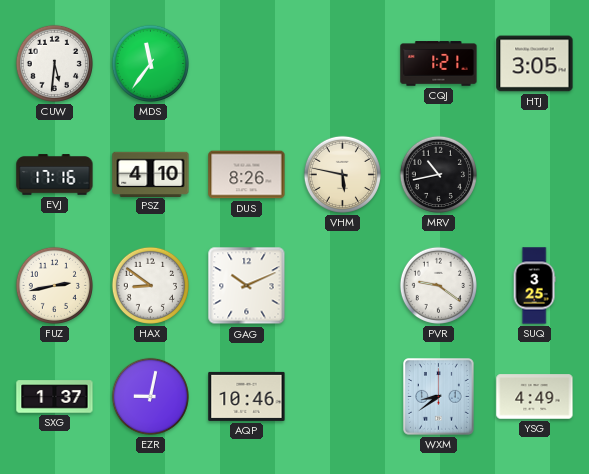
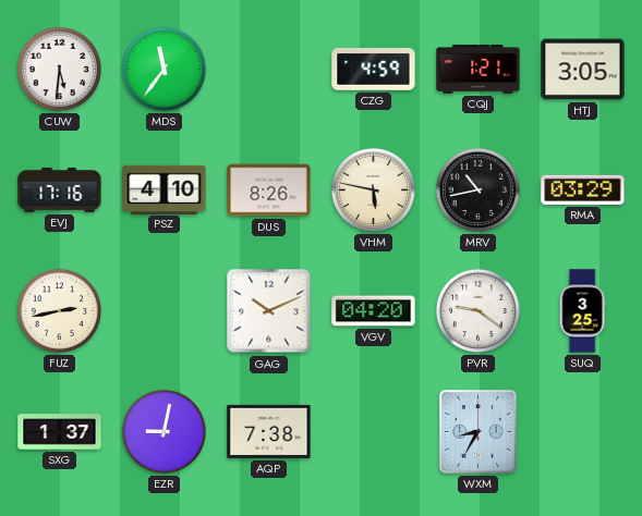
CZG: none -> 4:59 (374, 70)
RMA: none -> 03:29 (583, 189)
HAX: 8:51 -> none (150, 285)
VGV: none -> 04:20 (374, 311)
AQP: 10:46 -> 7:38 (269, 431)
WXM: 8:39 -> 8:35 (479, 432)
YSG: 4:49 -> none (535, 397)
